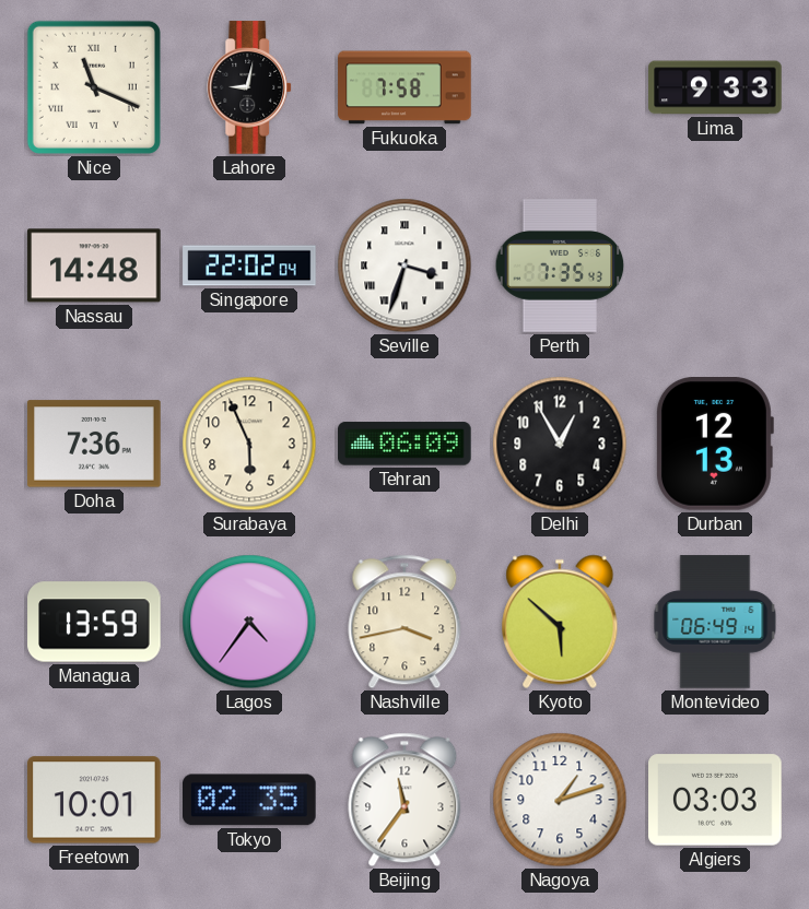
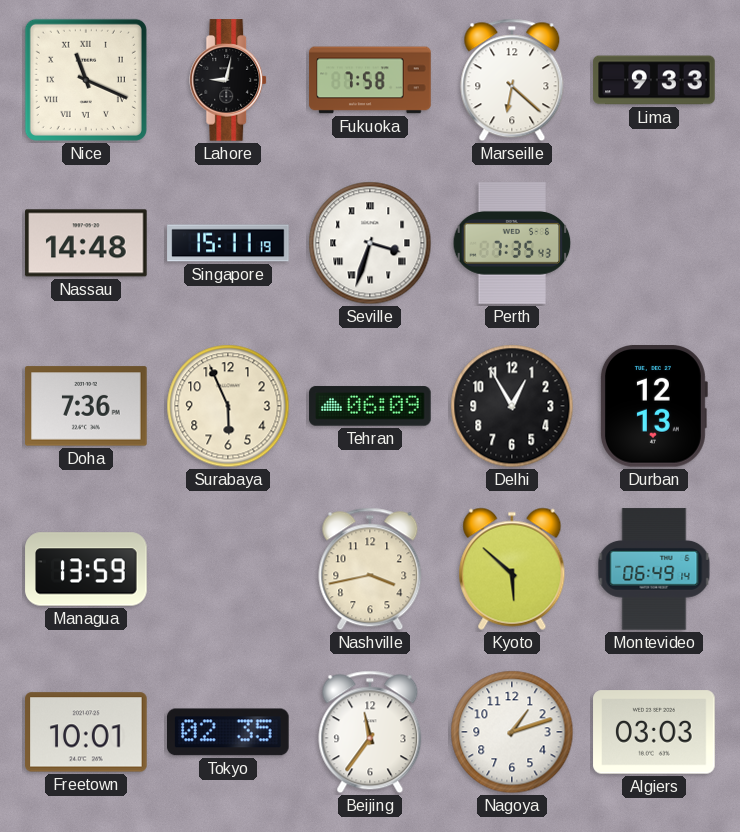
Marseille: none -> 6:22 (512, 80)
Singapore: 22:02 -> 15:11 (228, 243)
Lagos: 4:36 -> none (249, 622)
